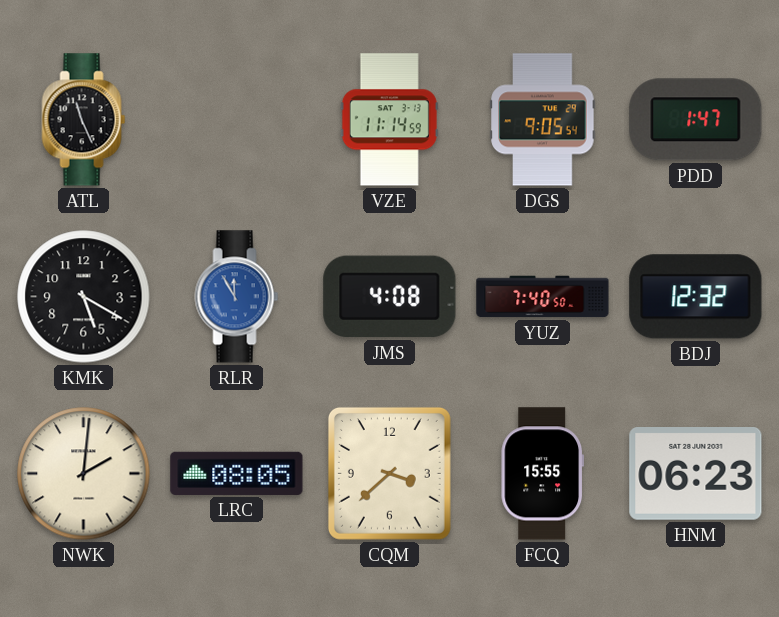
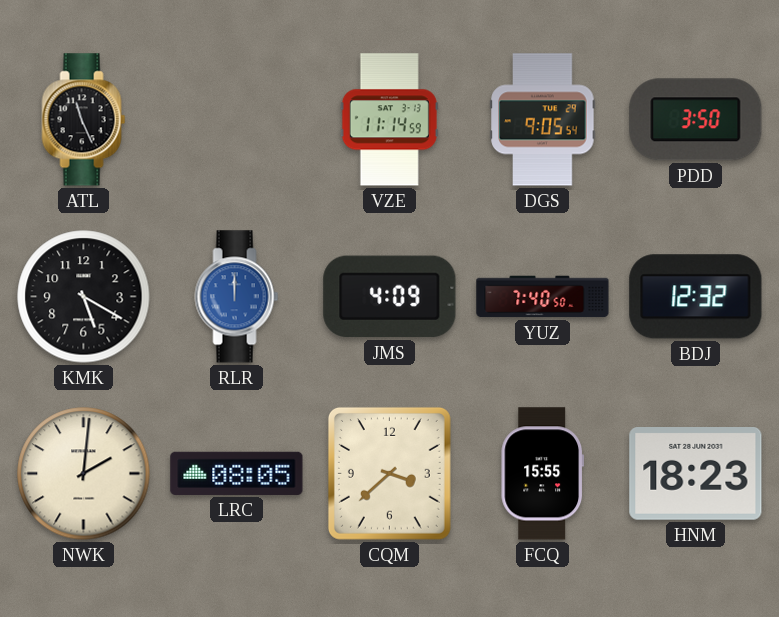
PDD: 1:47 -> 3:50 (696, 120)
RLR: 11:55 -> 12:00 (237, 297)
JMS: 4:08 -> 4:09 (390, 297)
HNM: 06:23 -> 18:23 (696, 474)
